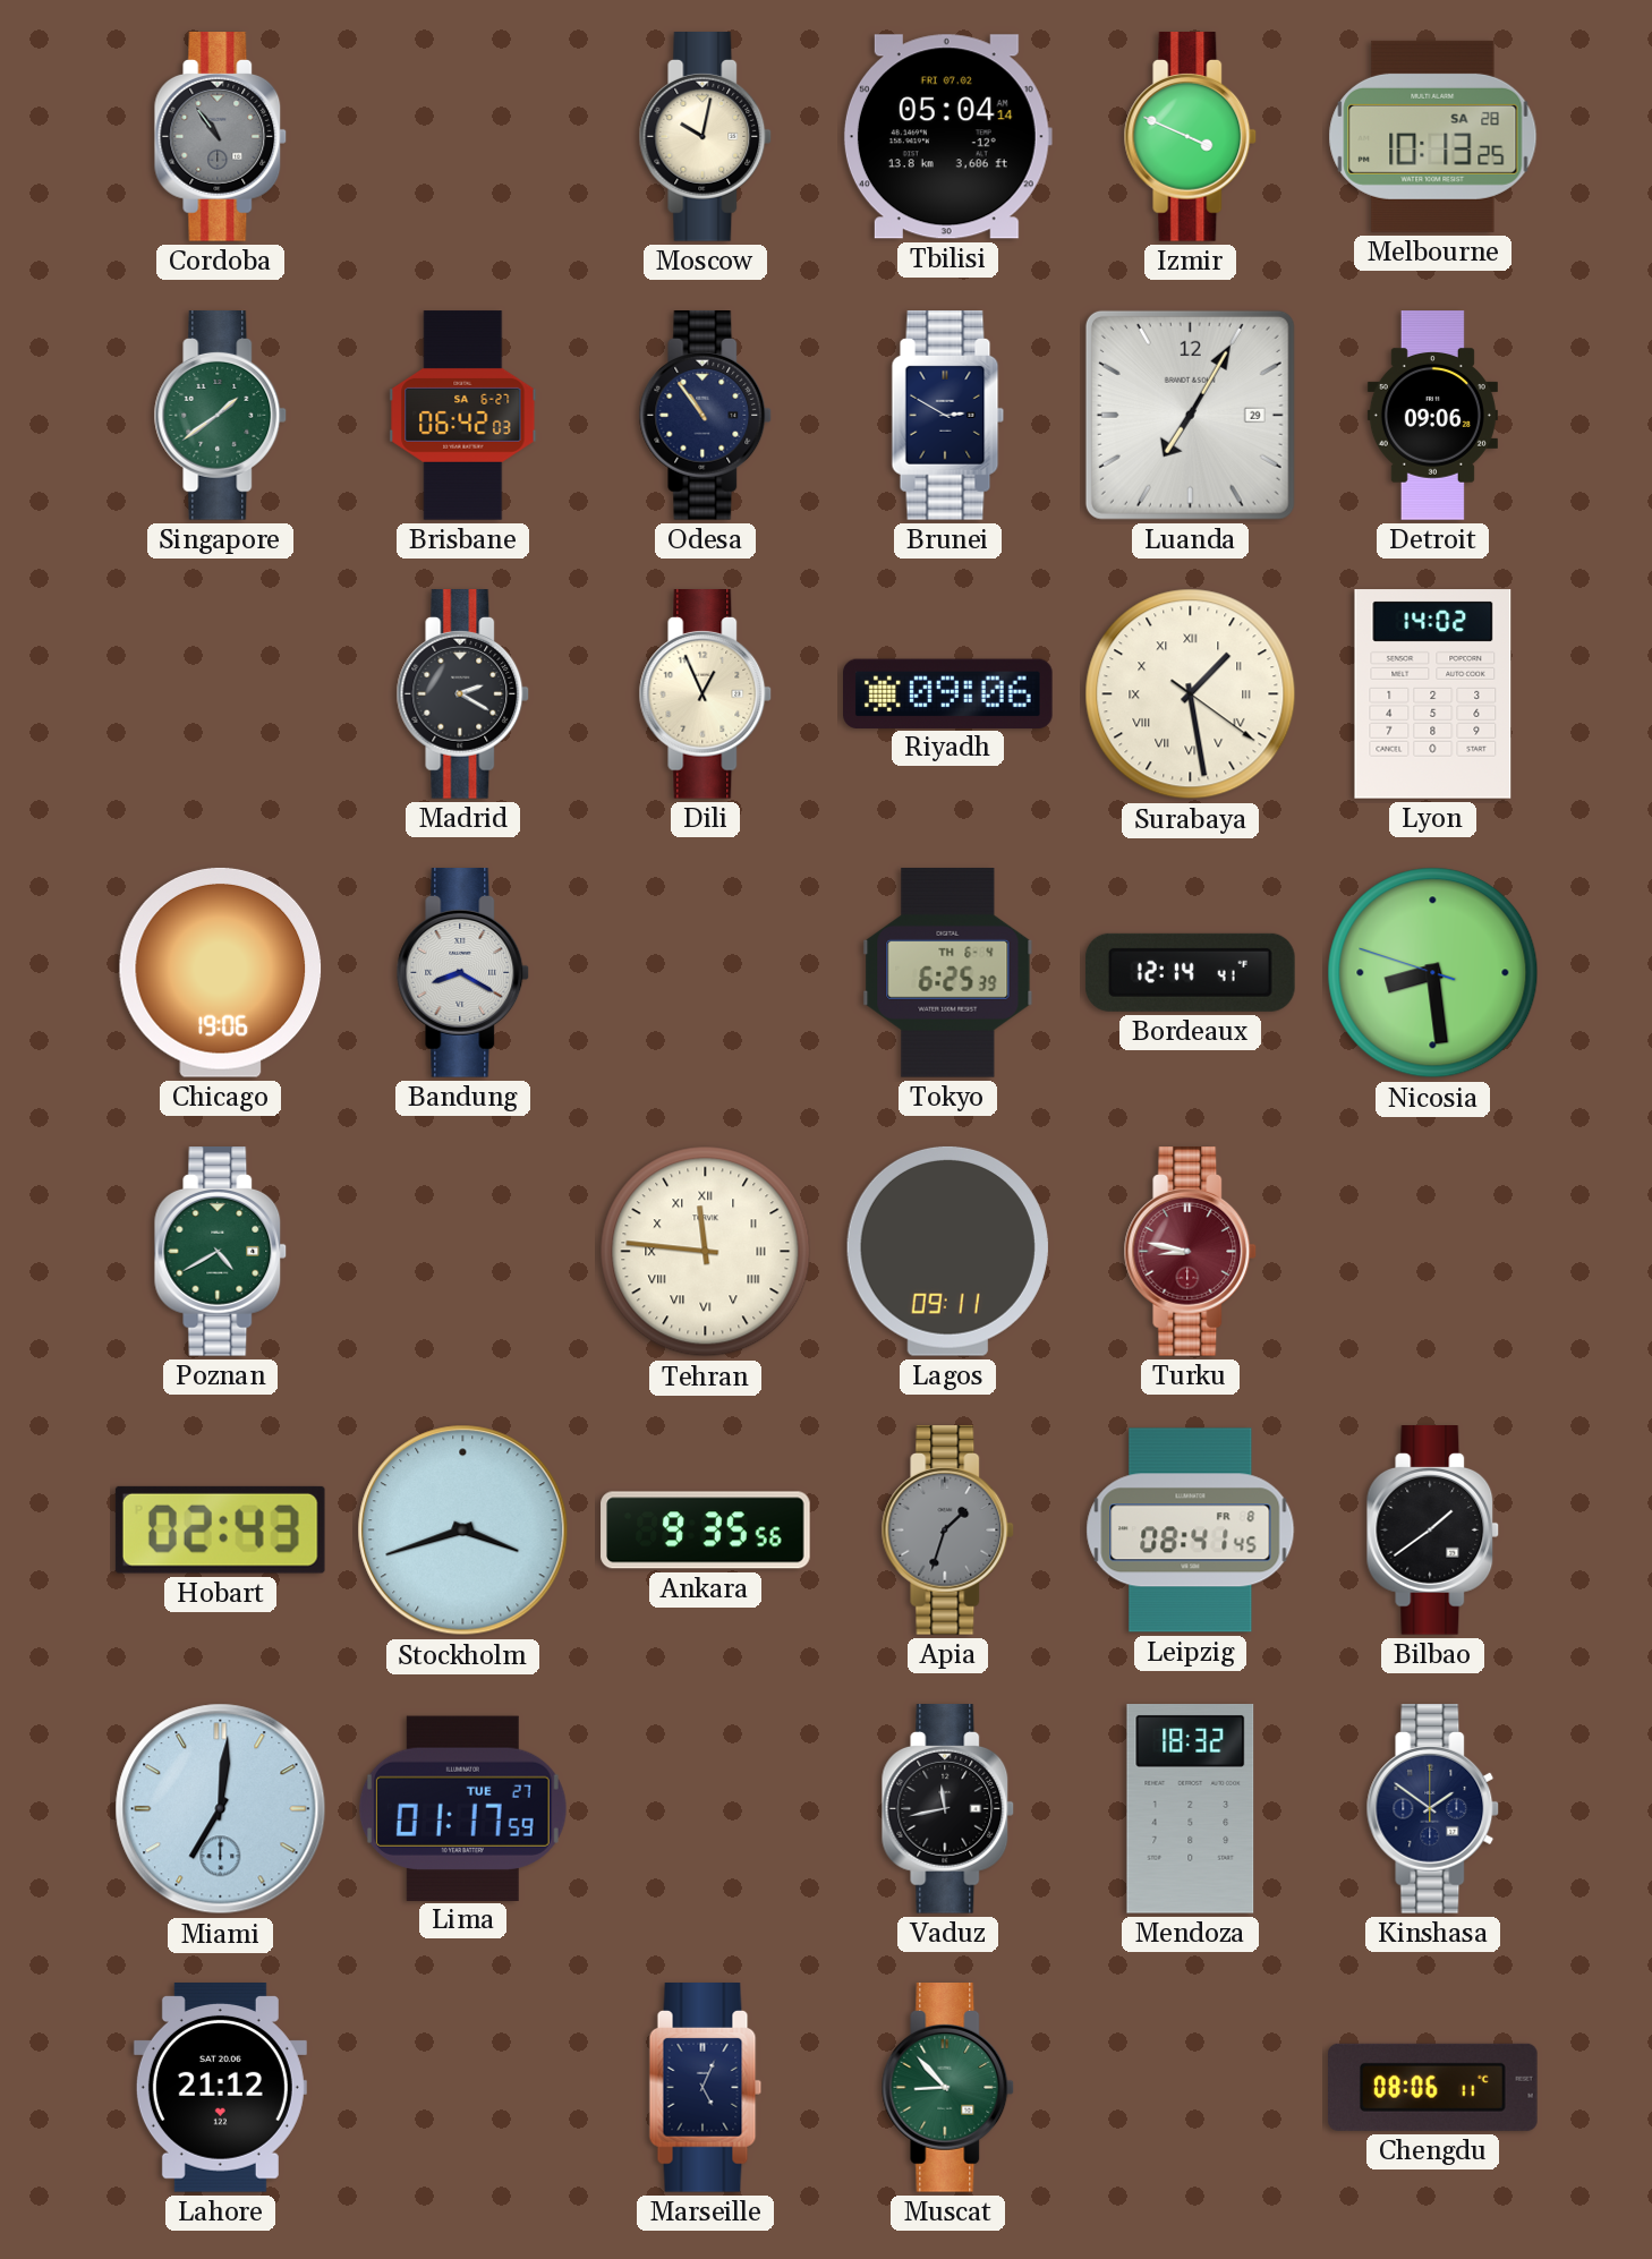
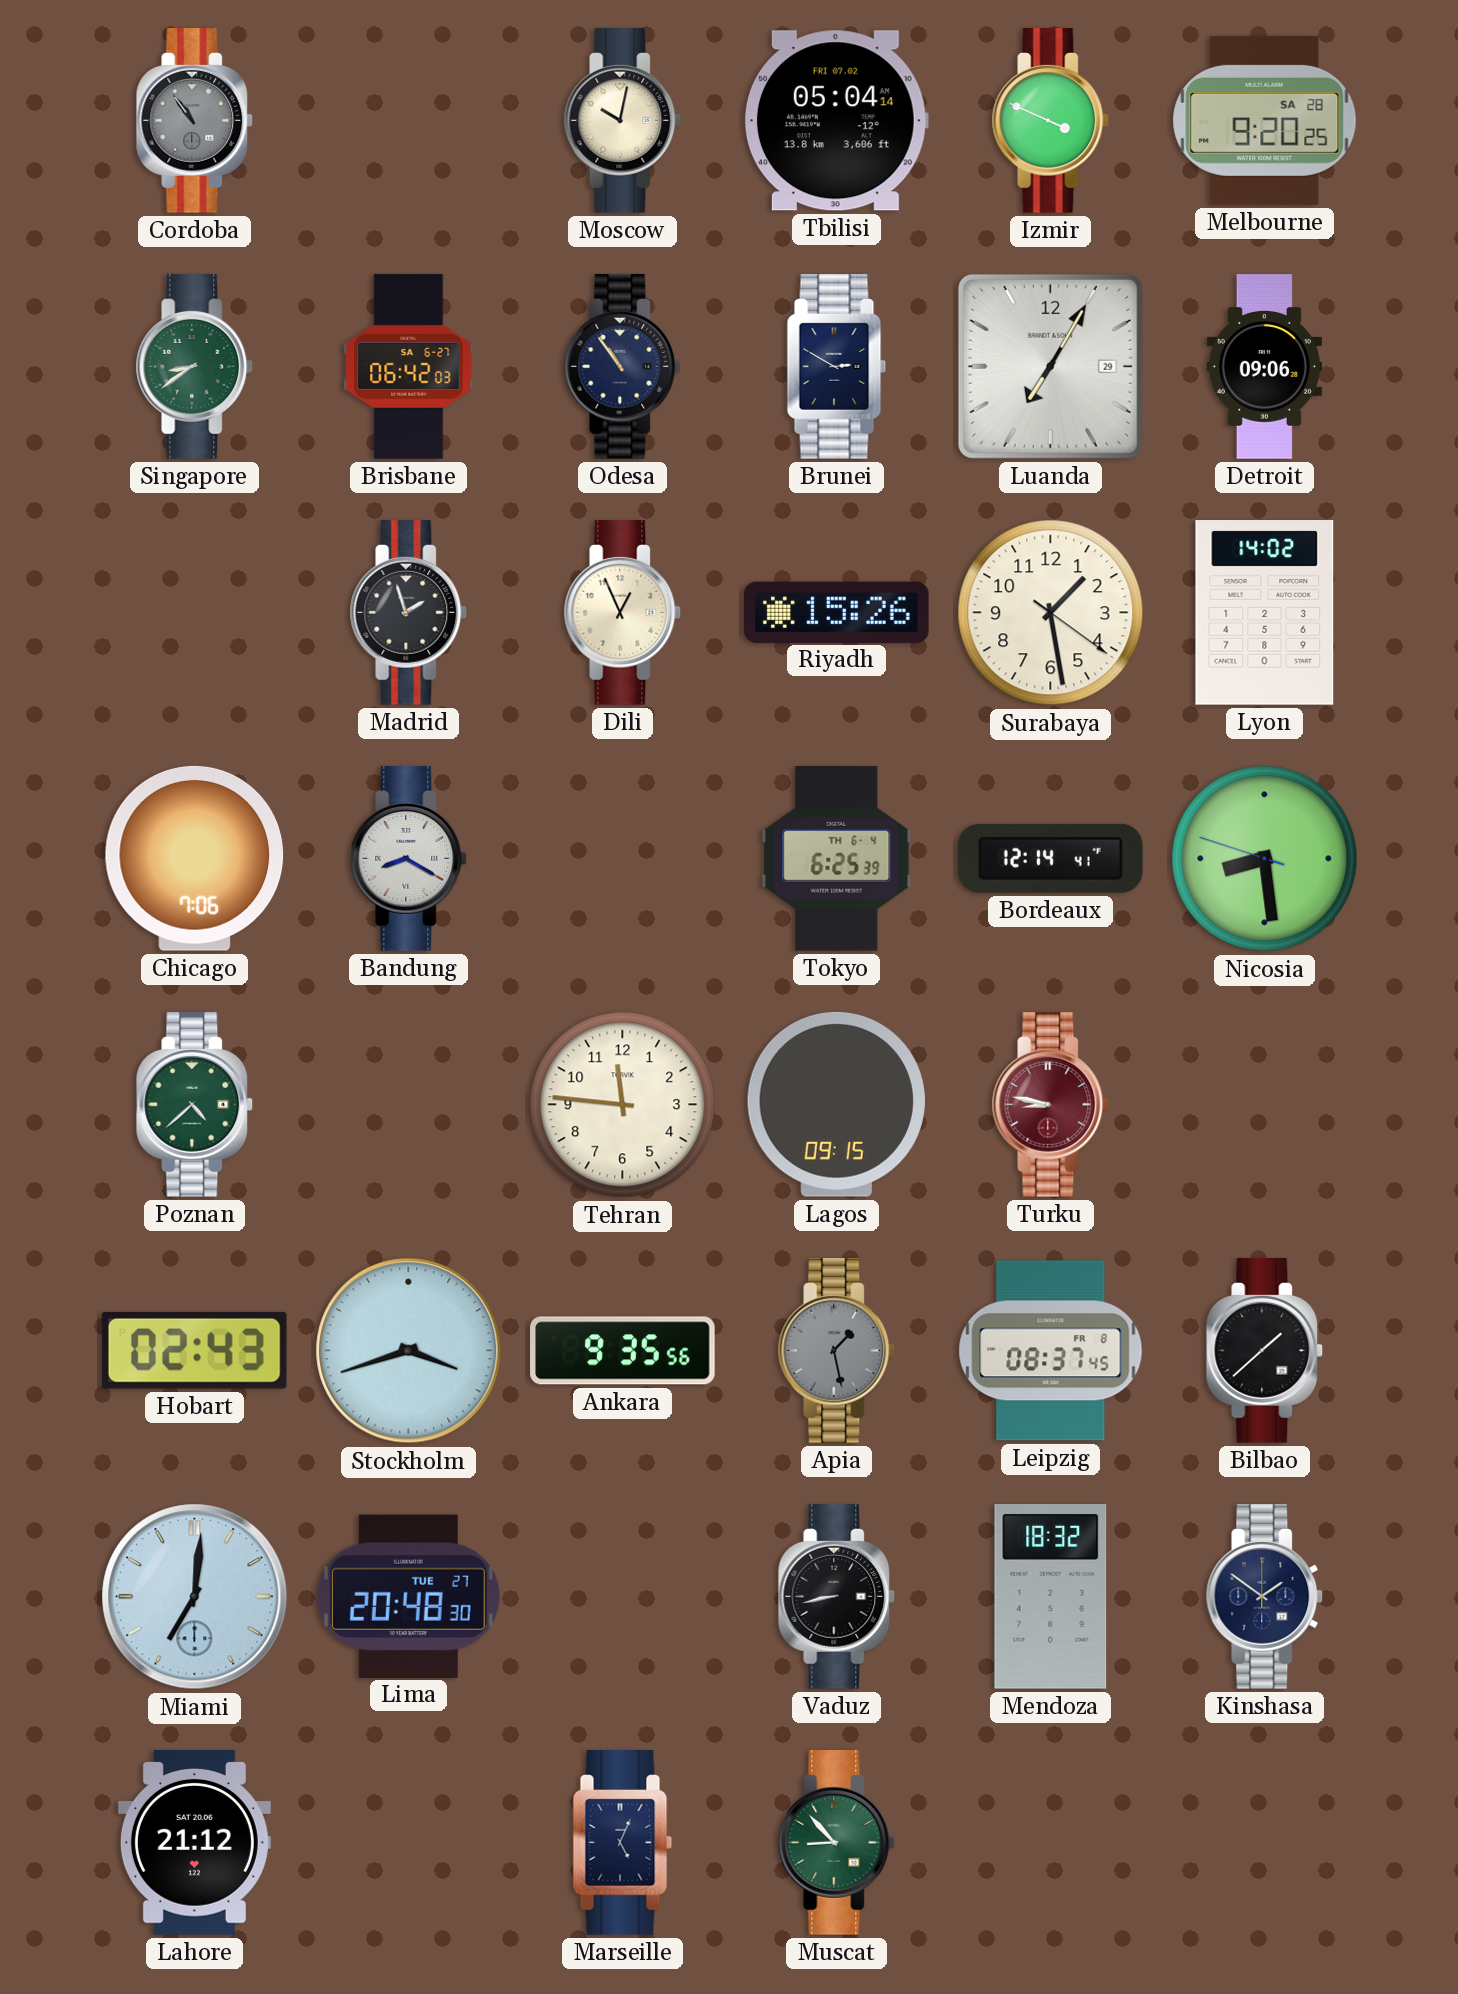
Melbourne: 10:13 -> 9:20 (1265, 120)
Singapore: 1:39 -> 8:39 (195, 367)
Madrid: 2:20 -> 1:57 (409, 613)
Riyadh: 09:06 -> 15:26 (837, 612)
Surabaya numerals: Roman -> Arabic (1051, 613)
Chicago: 19:06 -> 7:06 (195, 858)
Poznan: 4:40 -> 4:38 (195, 1105)
Tehran numerals: Roman -> Arabic (623, 1105)
Lagos: 09:11 -> 09:15 (836, 1104)
Apia: 1:33 -> 1:28 (837, 1351)
Leipzig: 08:41 -> 08:37 (1051, 1351)
Bilbao: 1:39 -> 1:38 (1265, 1351)
Lima: 01:17 -> 20:48 (408, 1596)
Vaduz: 11:43 -> 8:43 (837, 1597)
Chengdu: 08:06 -> none (1433, 2087)
